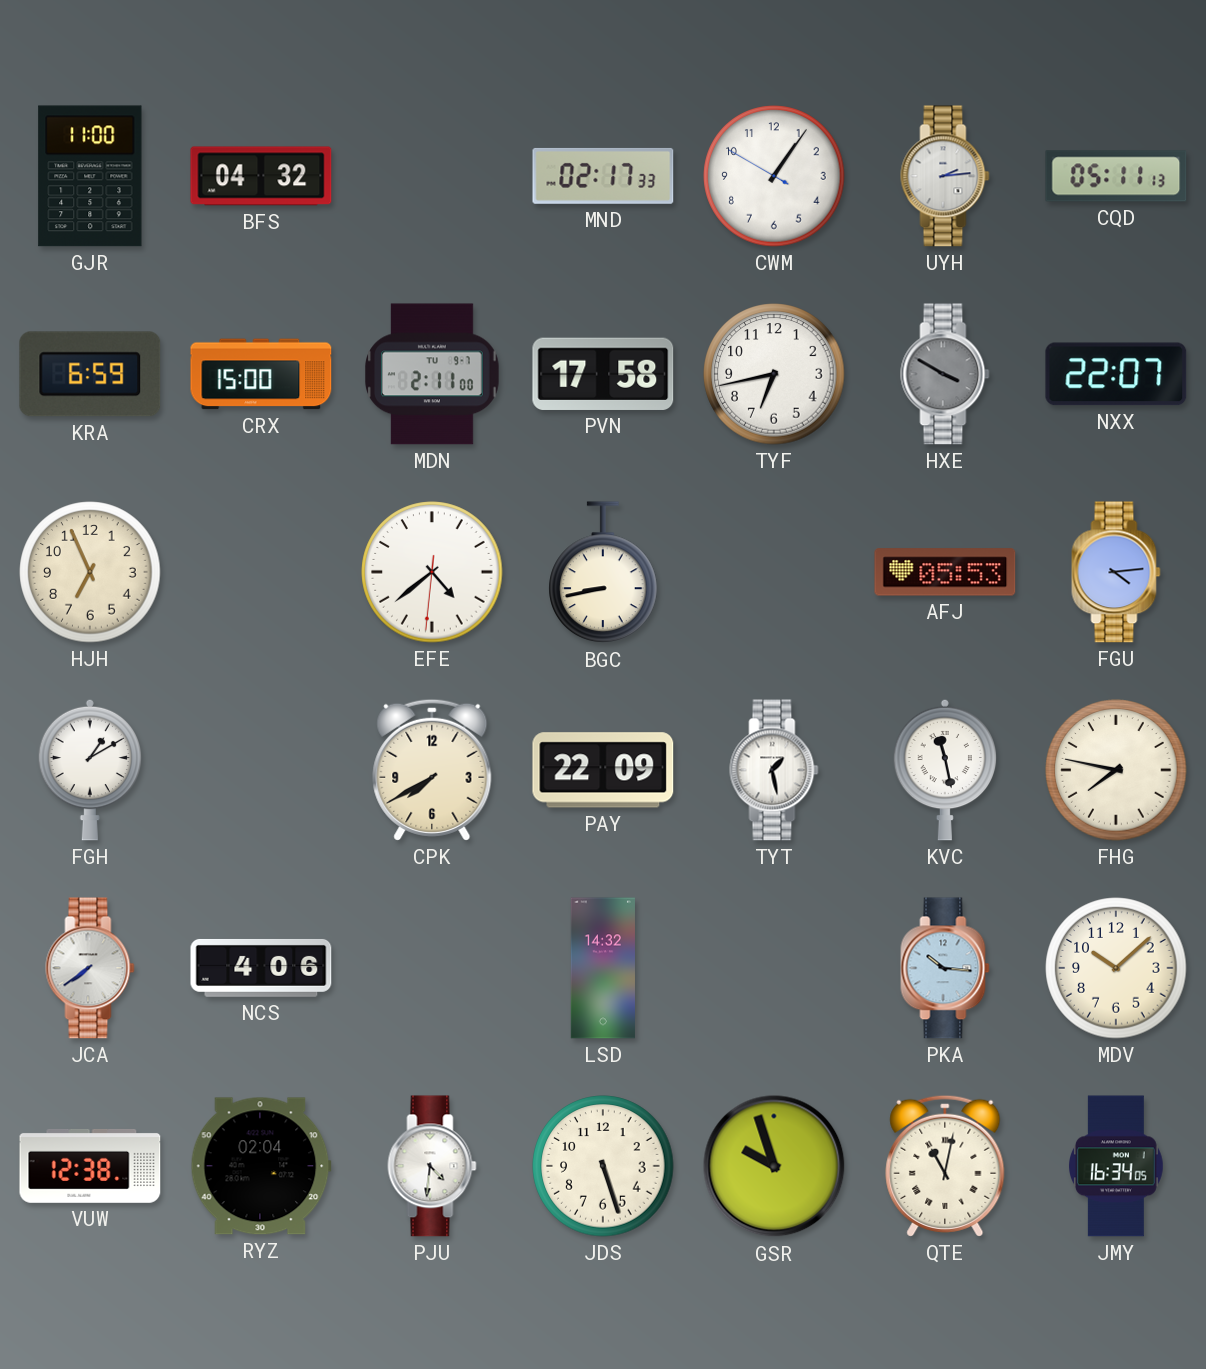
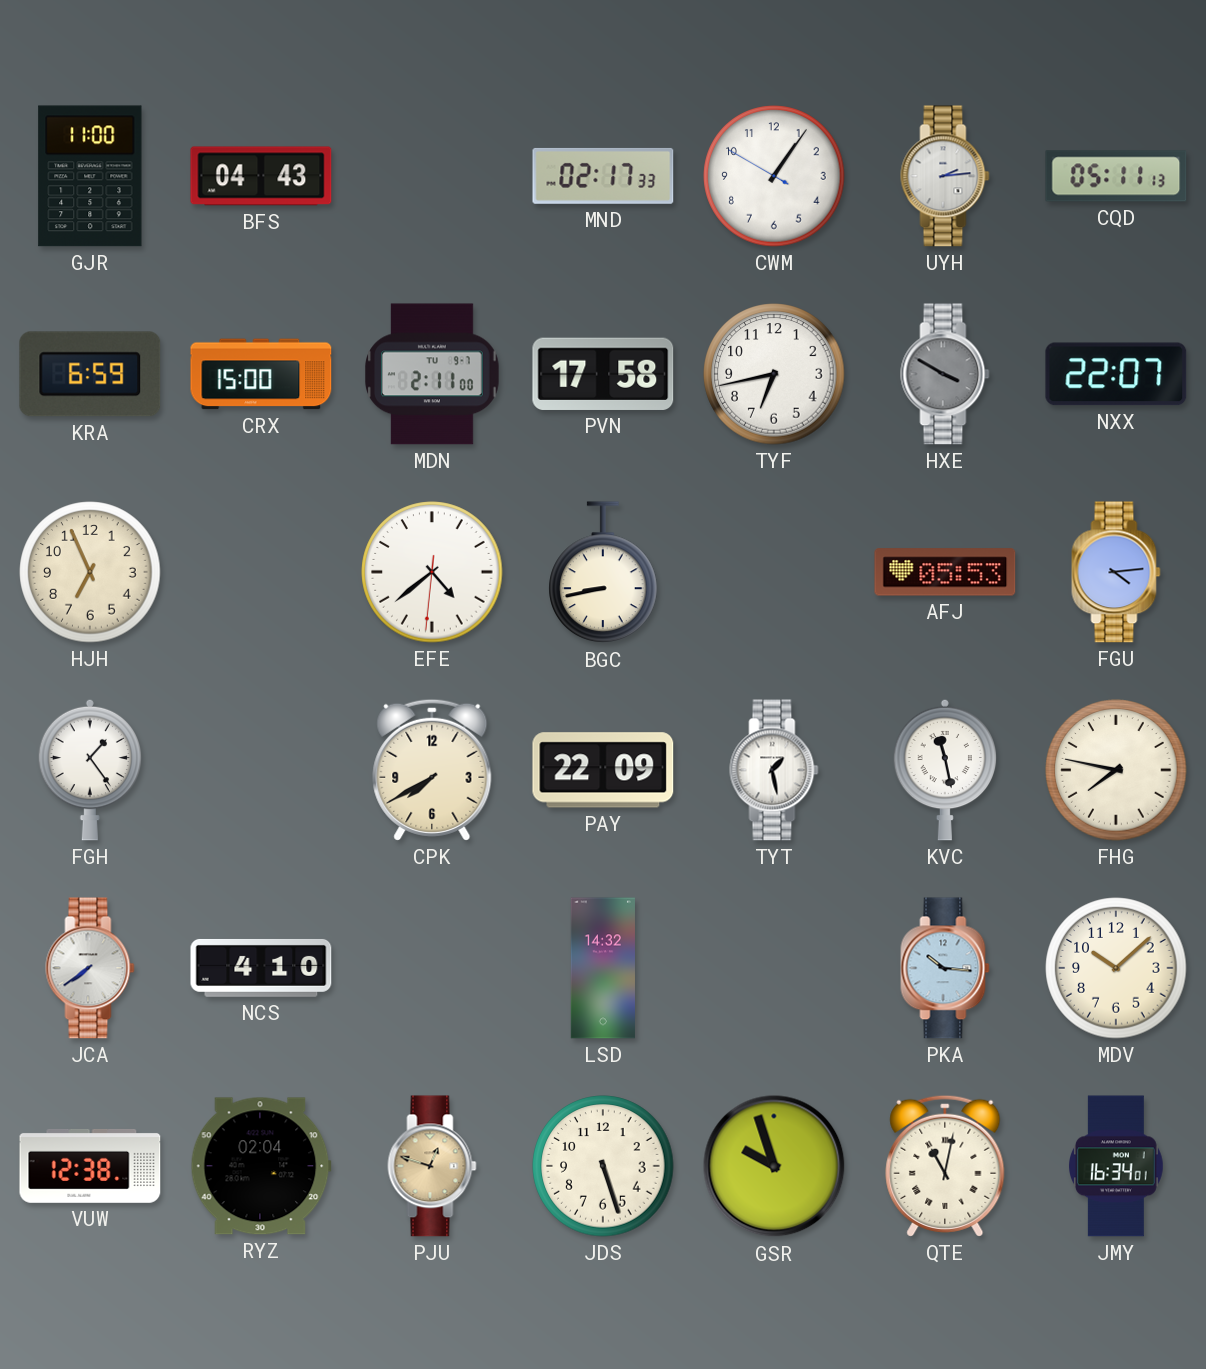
BFS: 04:32 -> 04:43 (261, 176)
FGH: 1:10 -> 1:24 (90, 770)
NCS: 4:06 -> 4:10 (261, 968)
PJU: 4:31 -> 12:48 (432, 1166)
PJU dial: white -> champagne (432, 1166)
JMY: 16:34:05 -> 16:34:01 (1117, 1166)
